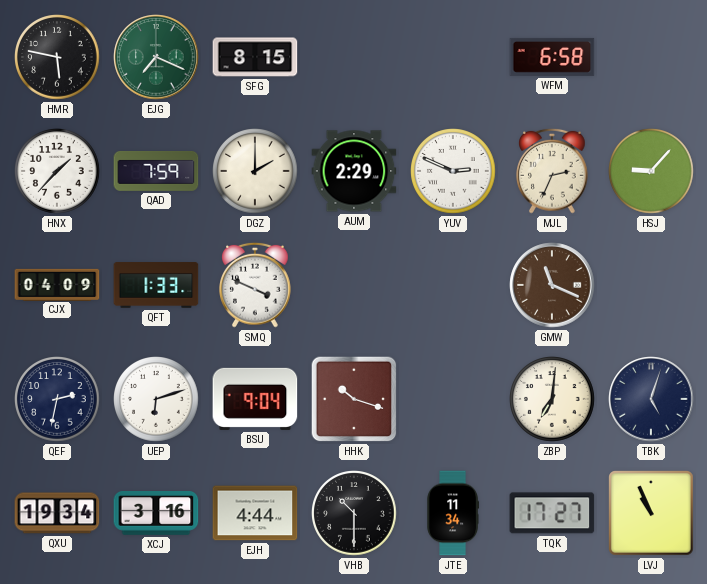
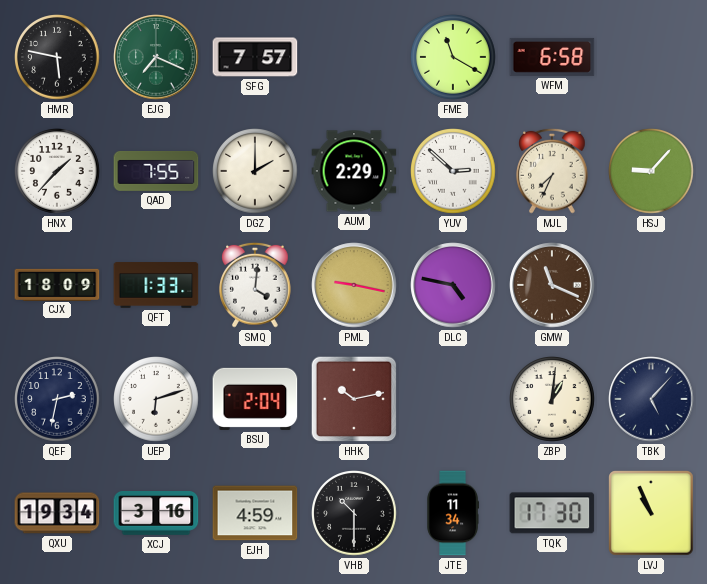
SFG: 8:15 -> 7:57 (255, 57)
FME: none -> 11:20 (453, 57)
QAD: 7:59 -> 7:55 (156, 171)
YUV: 2:49 -> 2:52 (453, 171)
MJL: 2:34 -> 7:34 (553, 171)
CJX: 04:09 -> 18:09 (57, 284)
SMQ: 3:49 -> 4:01 (256, 285)
PML: none -> 9:17 (354, 285)
DLC: none -> 4:47 (453, 285)
BSU: 9:04 -> 2:04 (255, 399)
HHK: 10:18 -> 10:13 (354, 399)
ZBP: 7:01 -> 1:01 (552, 399)
TBK: 5:03 -> 5:07 (651, 399)
EJH: 4:44 -> 4:59 (255, 513)
TQK: 17:27 -> 17:30 (552, 513)
